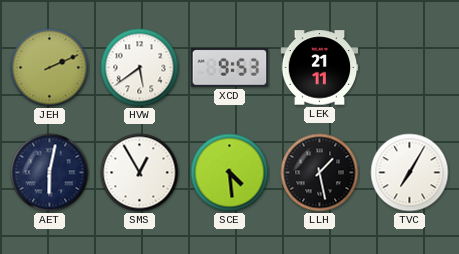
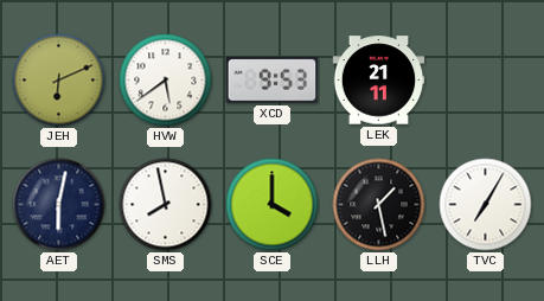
JEH: 2:11 -> 6:11 (59, 81)
SMS: 12:55 -> 7:58 (166, 205)
SCE: 4:29 -> 4:00 (273, 205)
